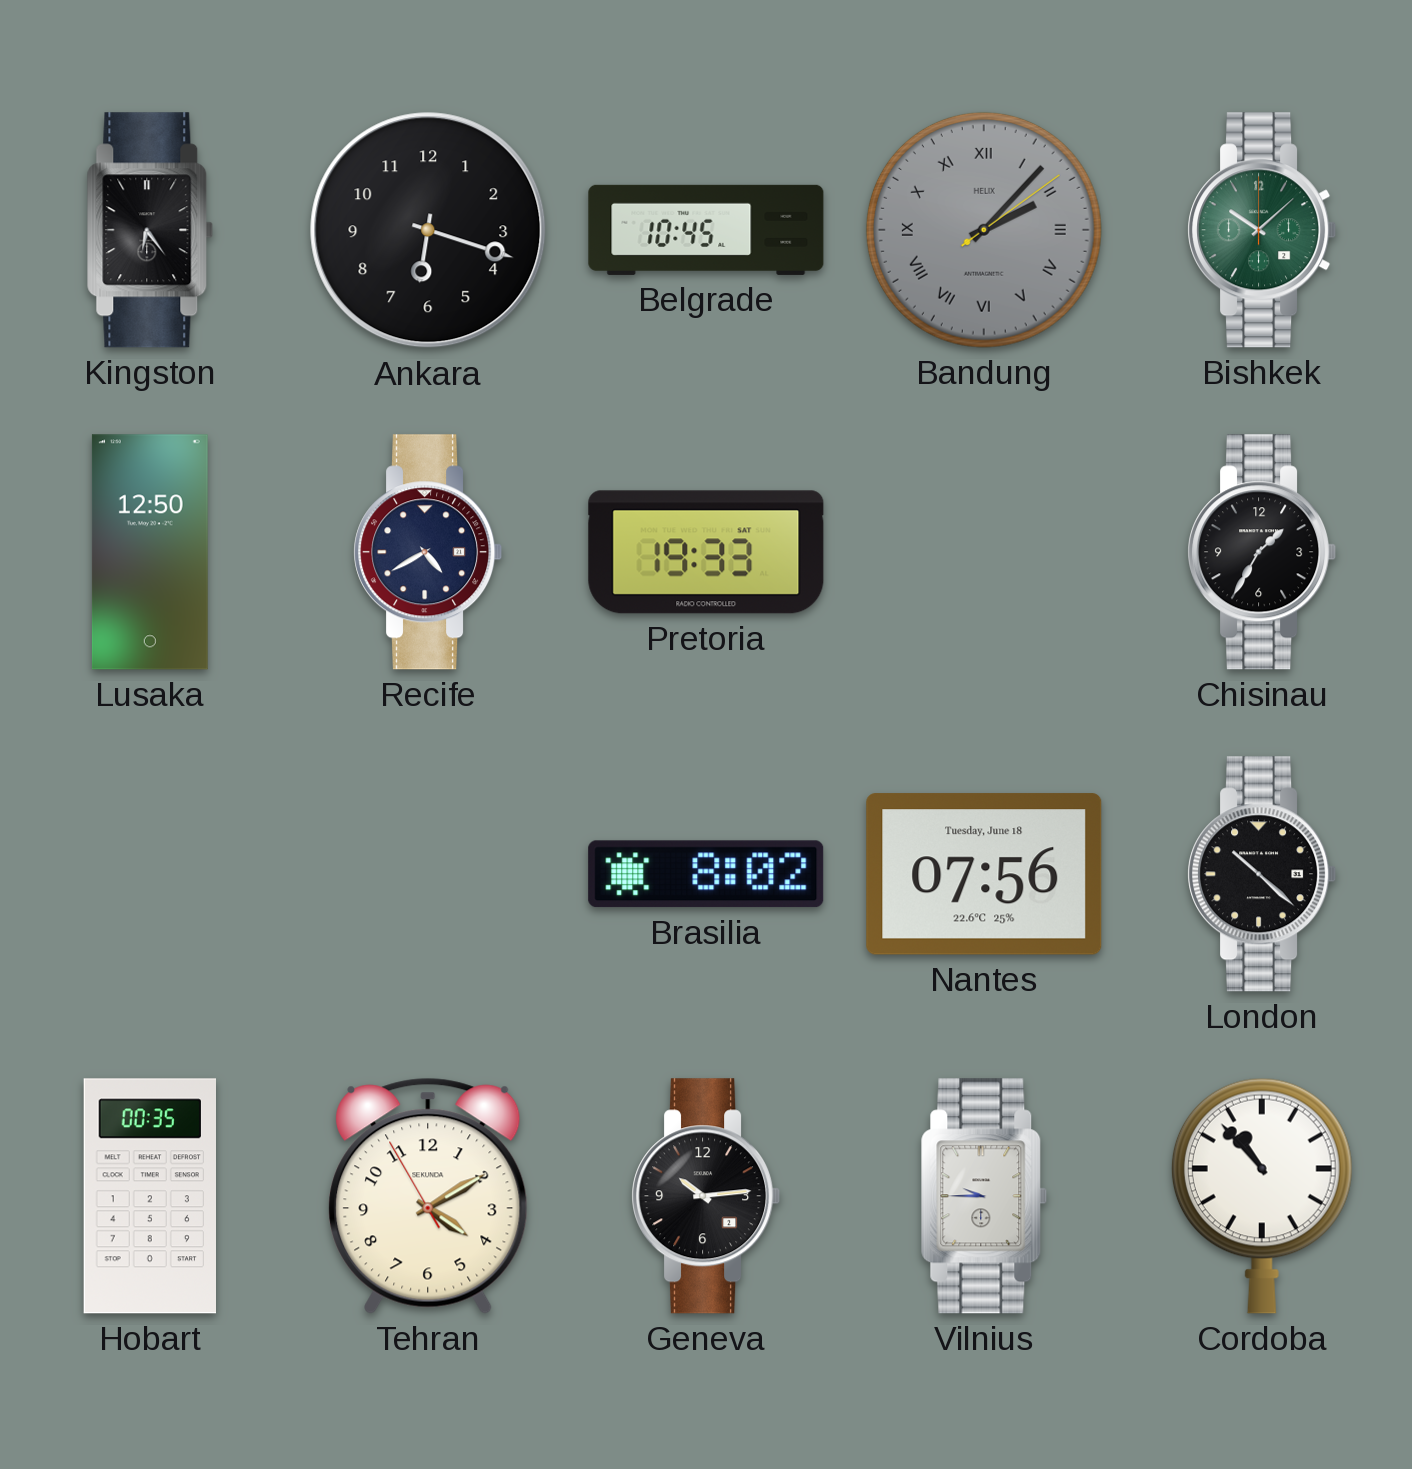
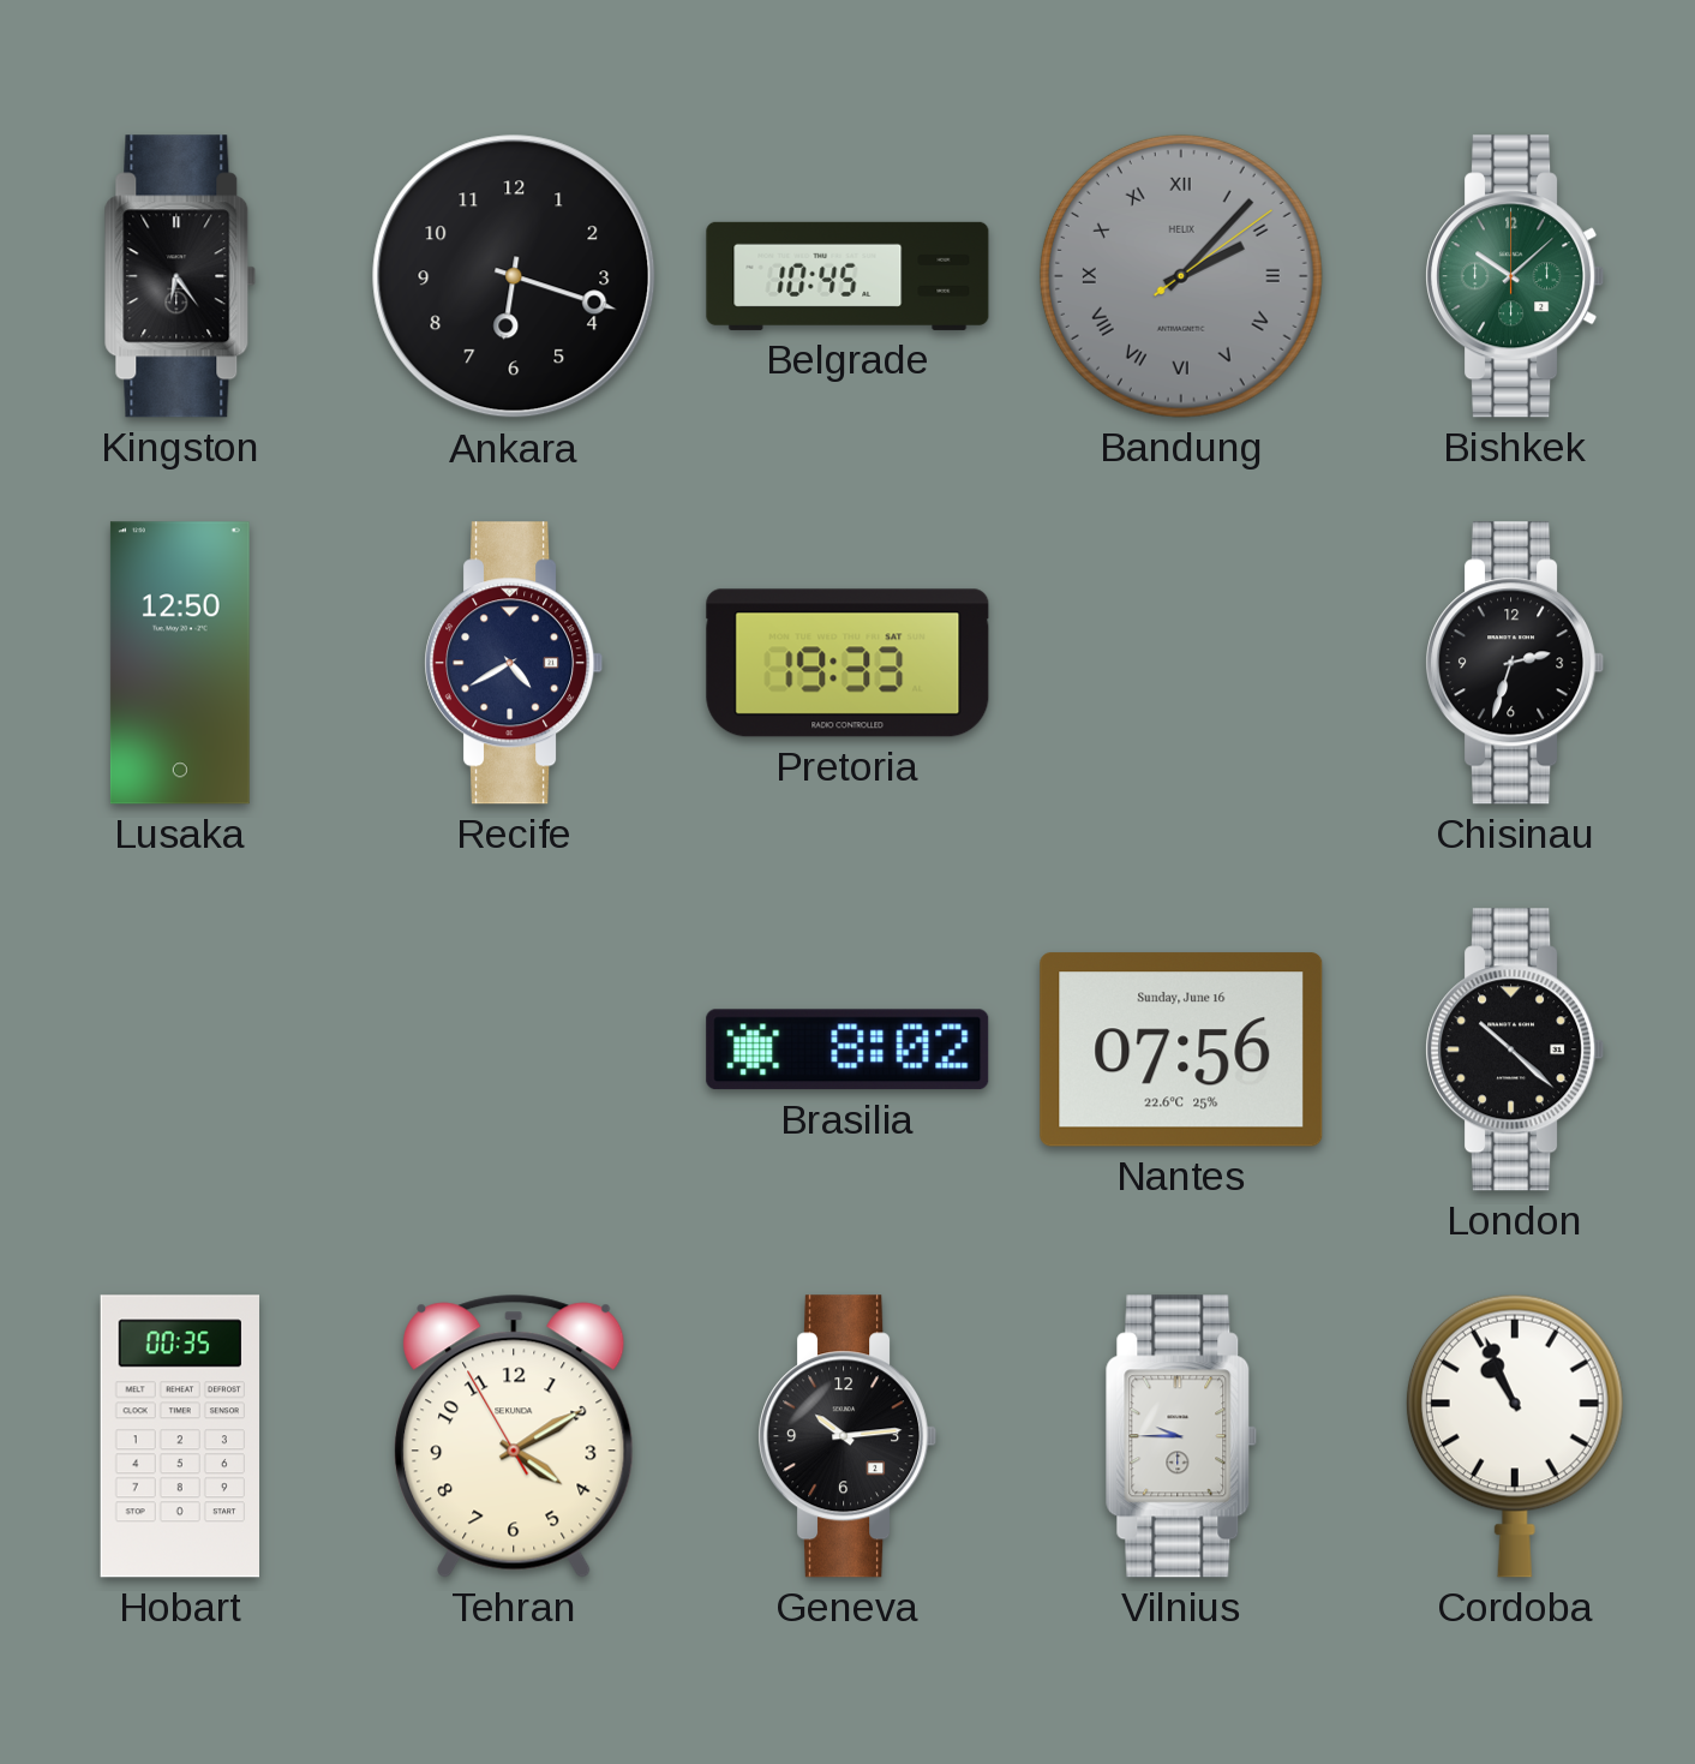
Chisinau: 1:35 -> 2:33 (1515, 663)
Nantes date: Tuesday, June 18 -> Sunday, June 16 (1181, 1050)
Cordoba: 10:53 -> 10:56 (1515, 1436)
